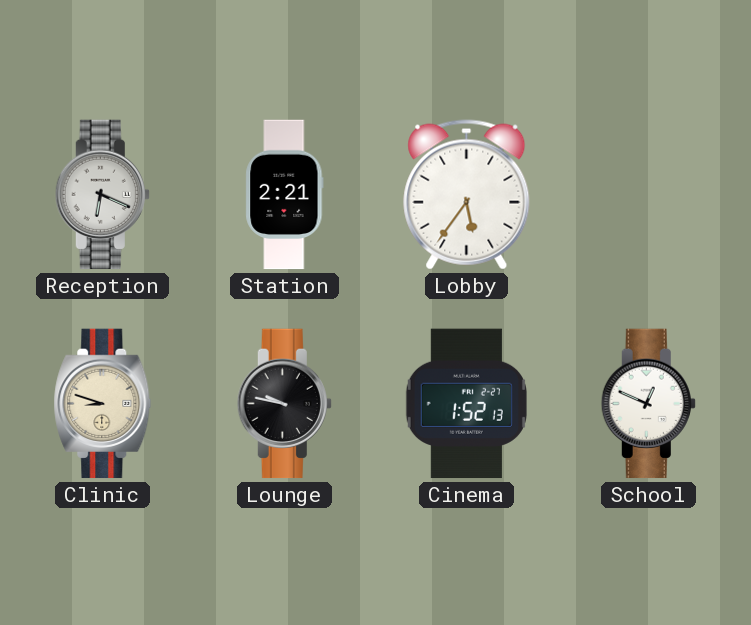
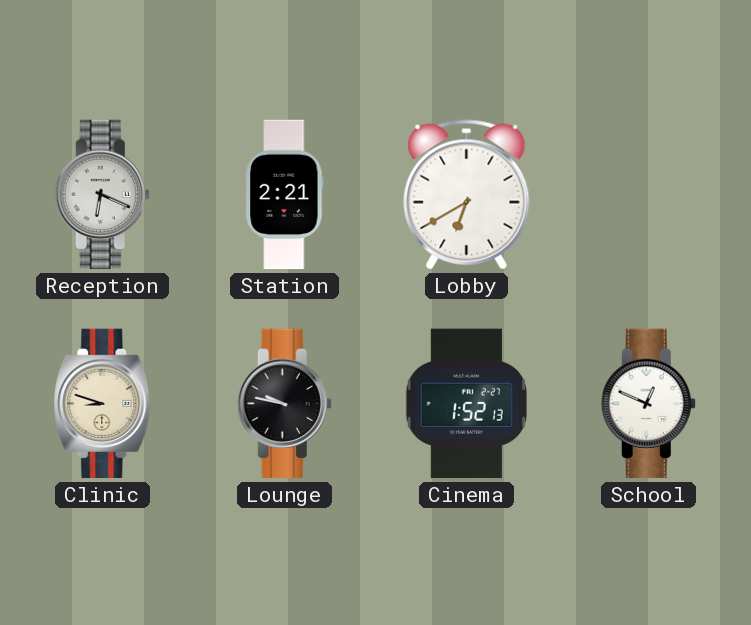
Lobby: 5:36 -> 6:40 (467, 195)
